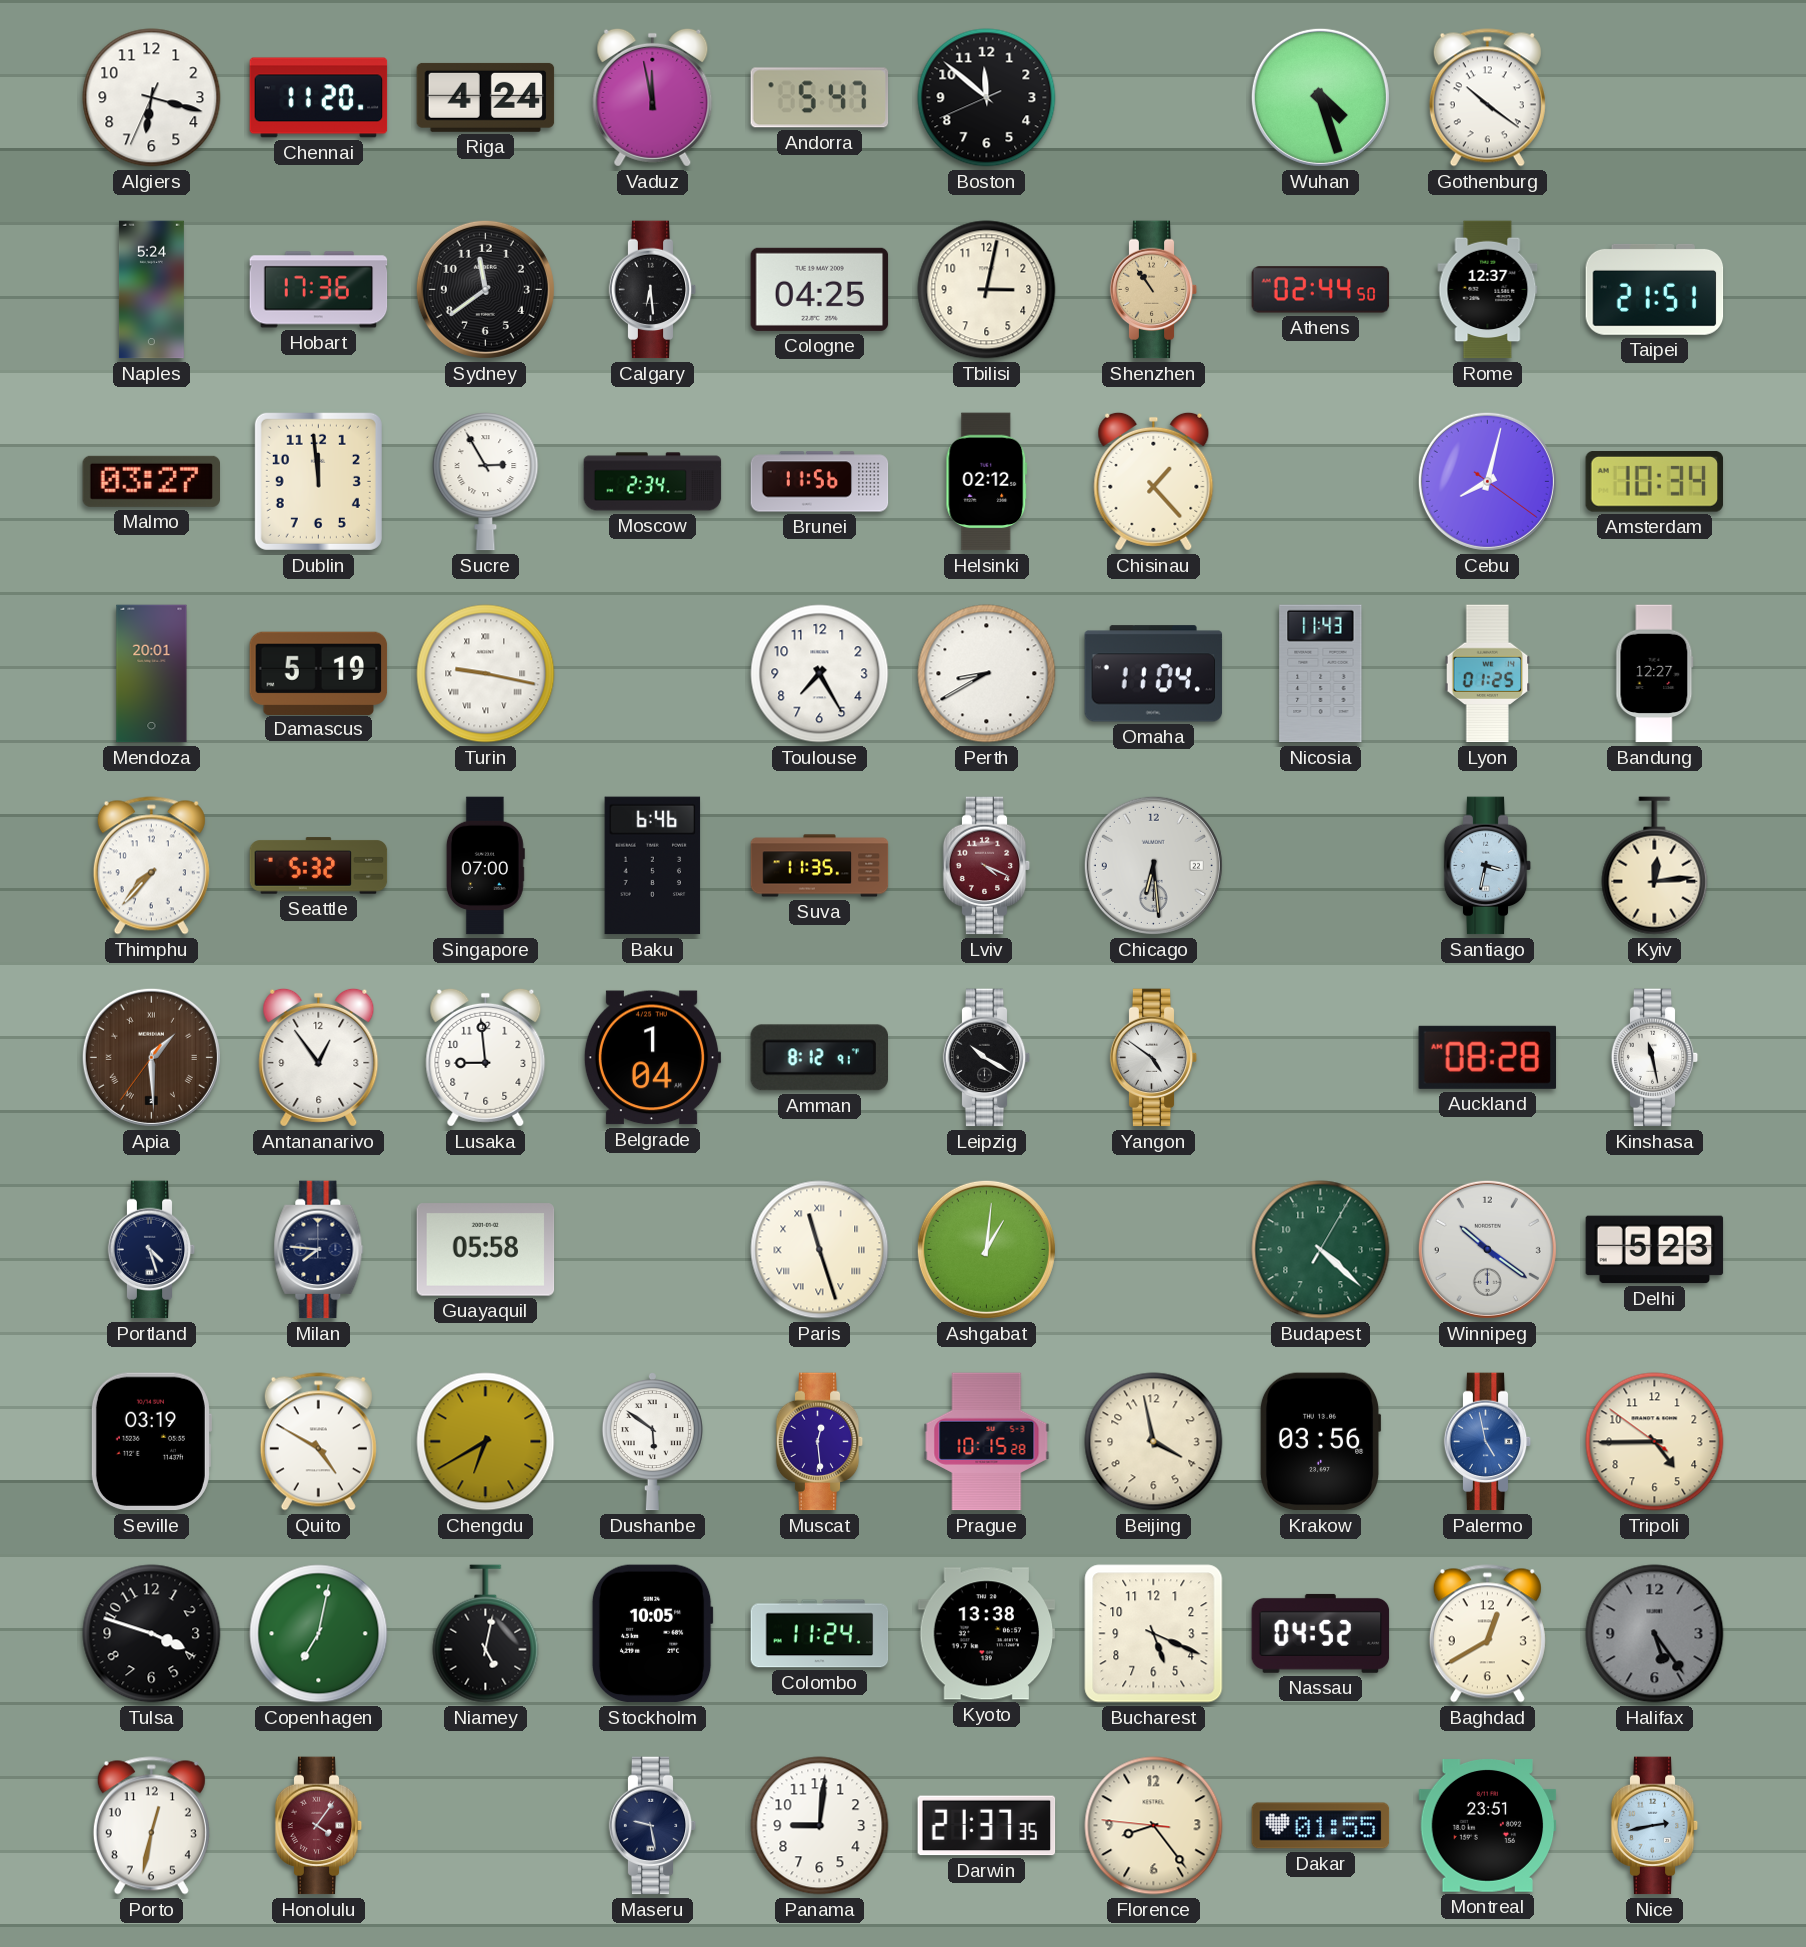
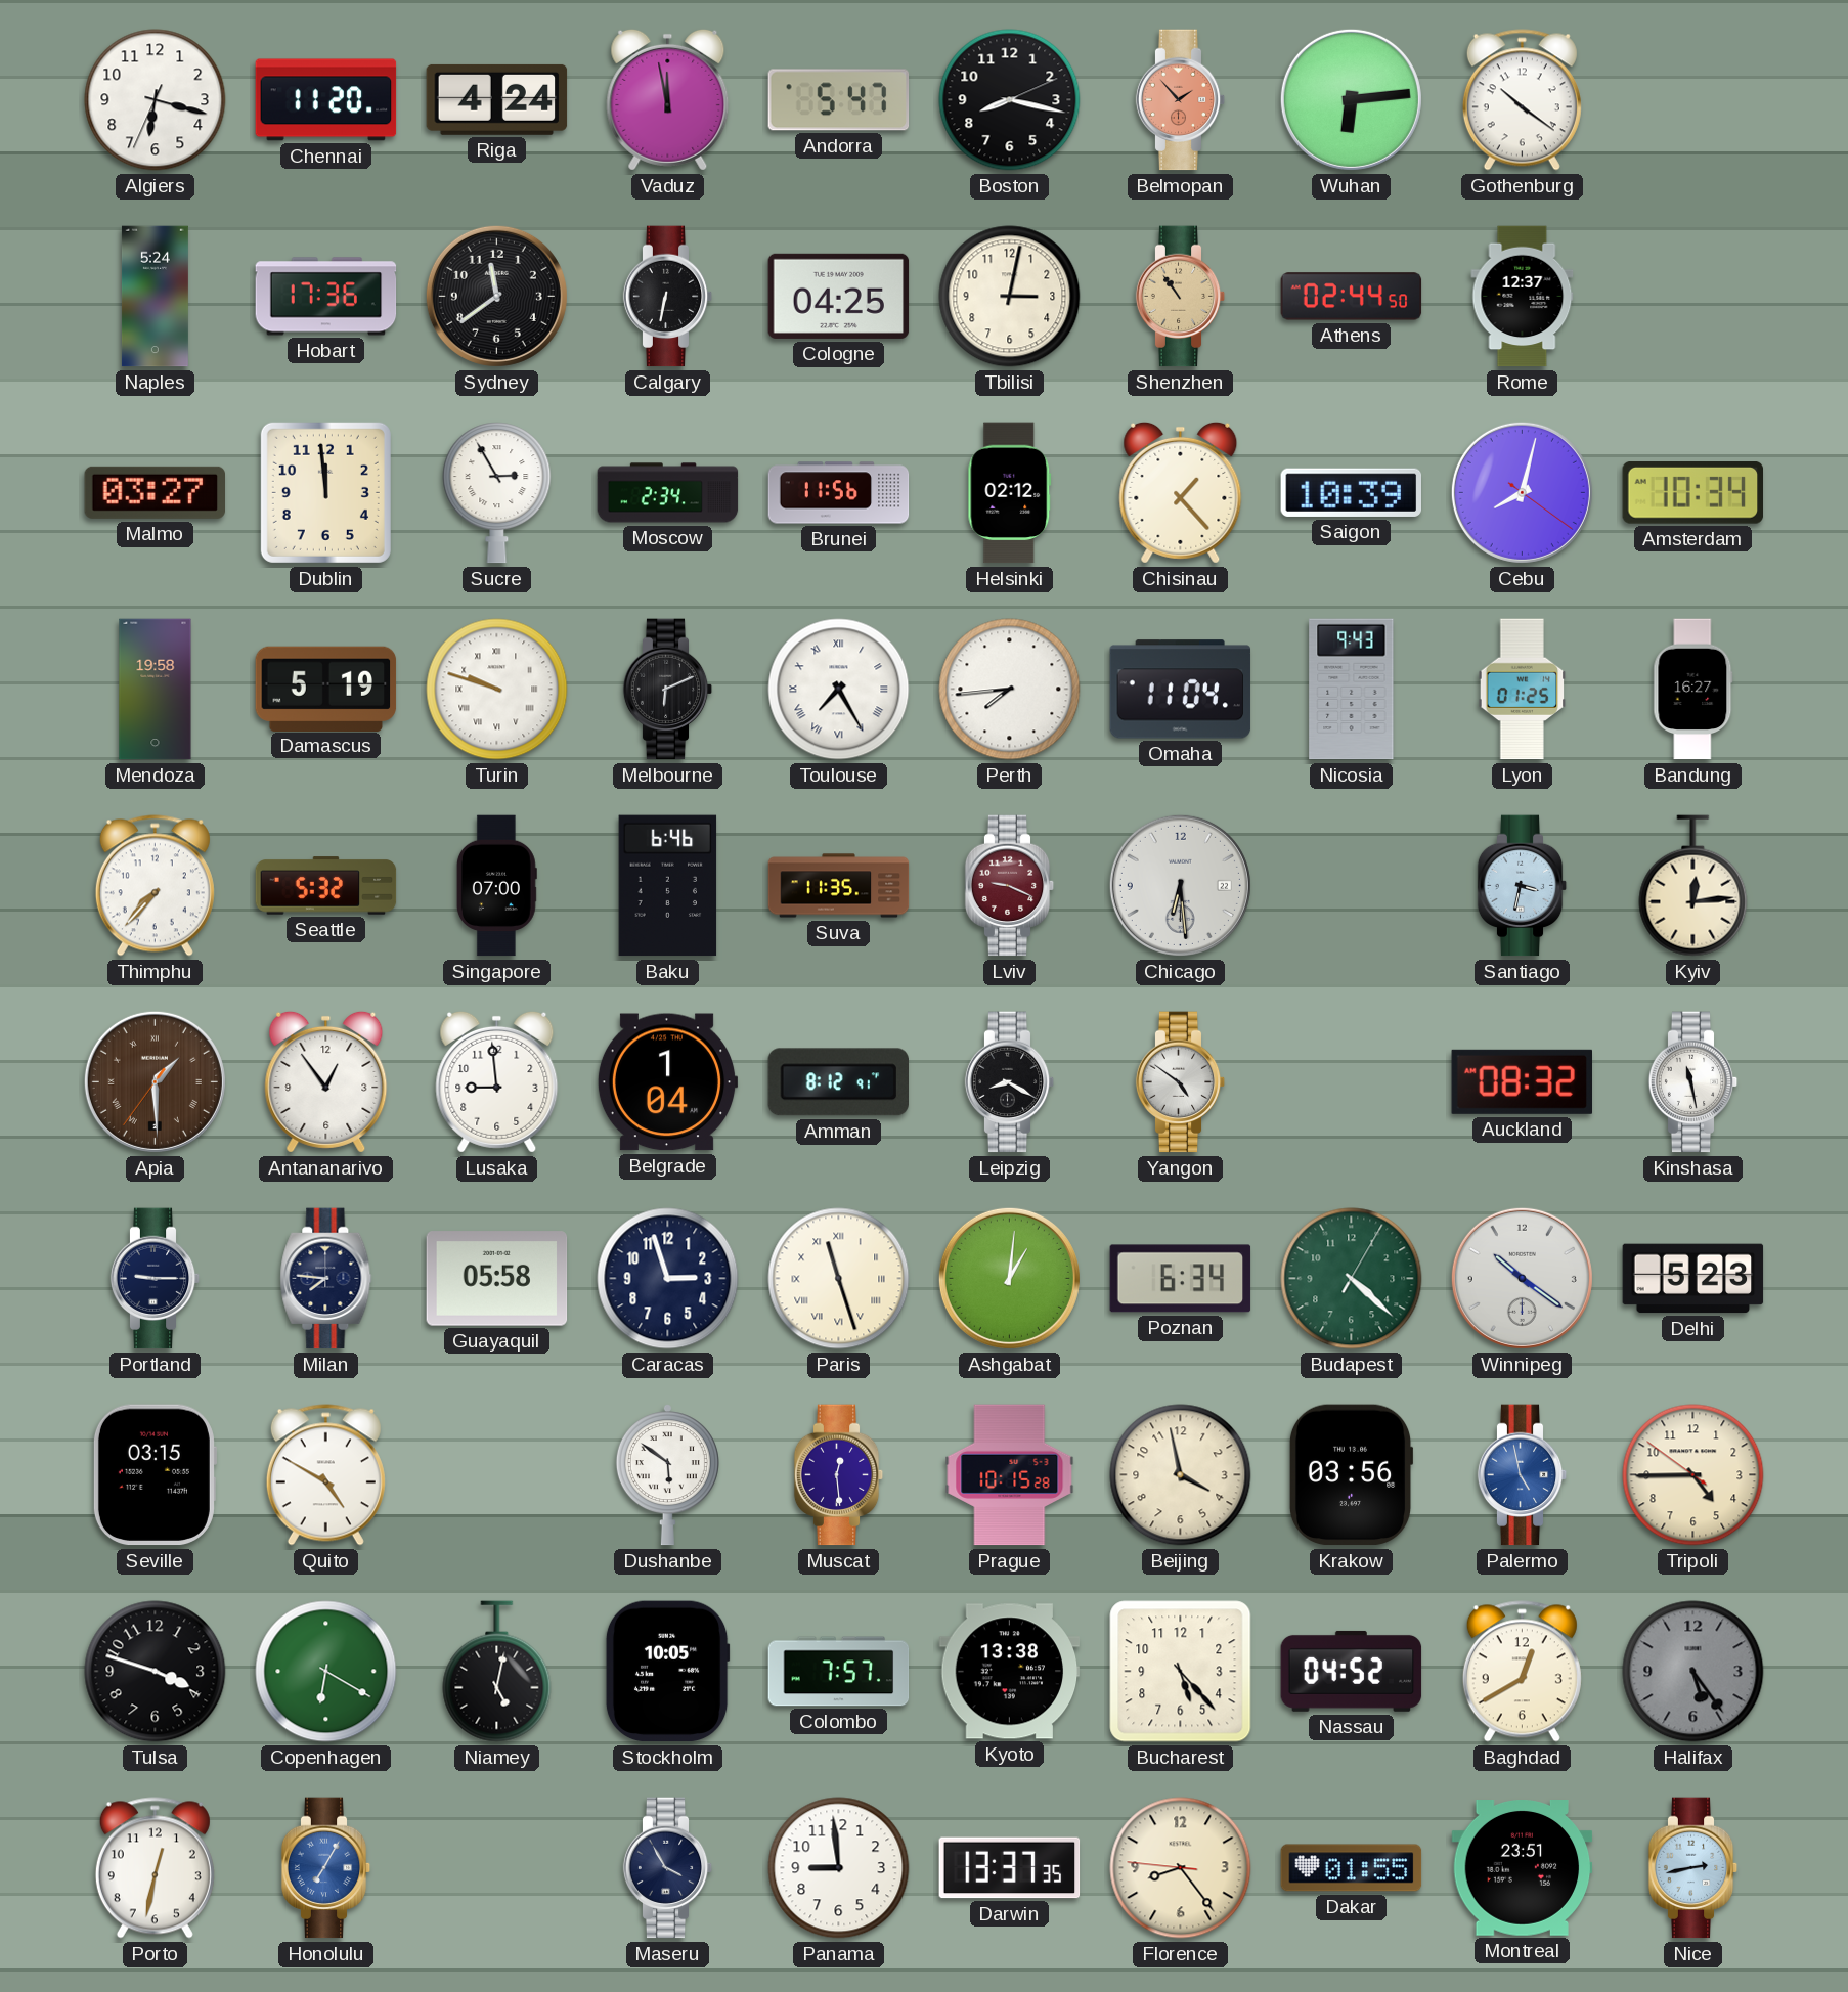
Boston: 11:51 -> 8:17 (1010, 100)
Belmopan: none -> 1:53 (1181, 100)
Wuhan: 4:27 -> 6:14 (1351, 99)
Calgary: 6:29 -> 6:32 (668, 297)
Taipei: 21:51 -> none (1655, 289)
Saigon: none -> 10:39 (1351, 492)
Mendoza: 20:01 -> 19:58 (156, 690)
Turin: 9:17 -> 9:48 (497, 690)
Melbourne: none -> 6:11 (668, 690)
Toulouse numerals: Arabic -> Roman (839, 690)
Perth: 8:40 -> 7:44 (1010, 690)
Nicosia: 11:43 -> 9:43 (1352, 690)
Bandung: 12:27 -> 16:27 (1693, 690)
Lviv: 4:19 -> 9:19 (1010, 886)
Leipzig: 10:20 -> 8:20 (1010, 1082)
Auckland: 08:28 -> 08:32 (1522, 1081)
Portland: 4:27 -> 9:15 (156, 1279)
Caracas: none -> 2:57 (668, 1279)
Poznan: none -> 6:34 (1181, 1279)
Seville: 03:19 -> 03:15 (155, 1475)
Chengdu: 6:40 -> none (486, 1442)
Copenhagen: 7:02 -> 6:20 (326, 1672)
Colombo: 11:24 -> 7:57 (839, 1672)
Bucharest: 5:19 -> 5:23 (1181, 1672)
Honolulu: 4:06 -> 7:05 (326, 1868)
Honolulu dial: burgundy -> blue (326, 1868)
Maseru: 9:28 -> 3:55 (668, 1868)
Panama: 9:01 -> 8:59 (839, 1868)
Darwin: 21:37 -> 13:37 (1010, 1868)
